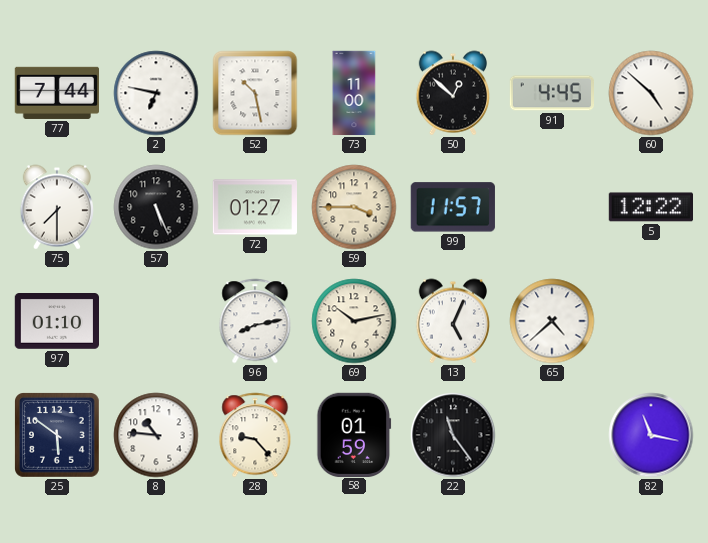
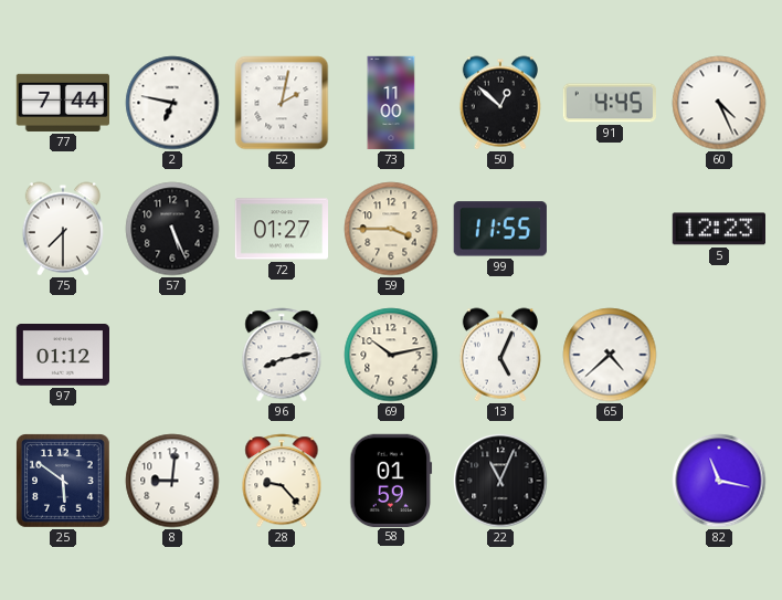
52: 10:28 -> 2:02 (282, 103)
60: 4:52 -> 4:26 (719, 103)
99: 11:57 -> 11:55 (500, 229)
5: 12:22 -> 12:23 (718, 229)
97: 01:10 -> 01:12 (62, 356)
8: 10:46 -> 9:01 (172, 481)
22: 11:24 -> 11:04 (500, 481)
